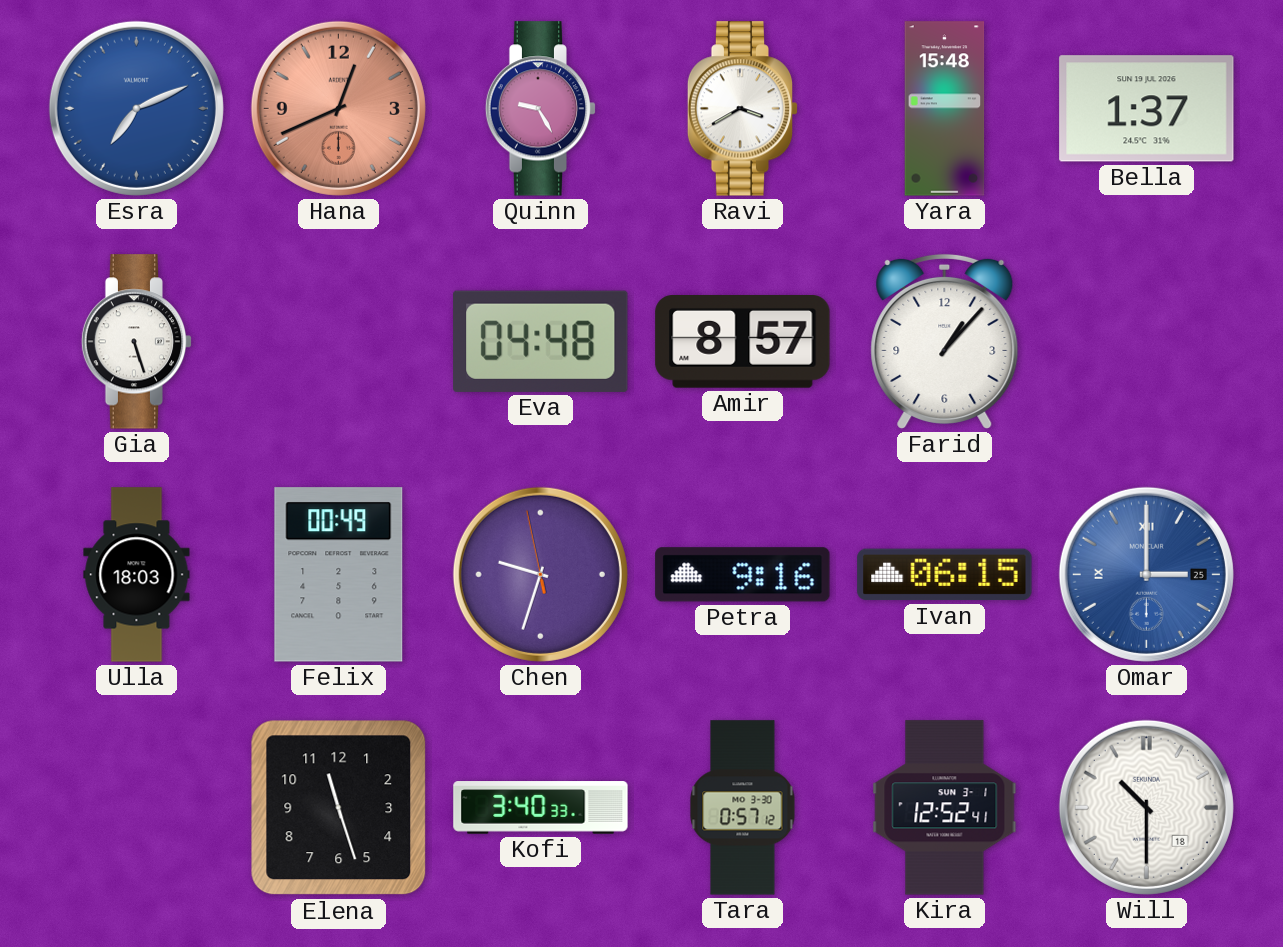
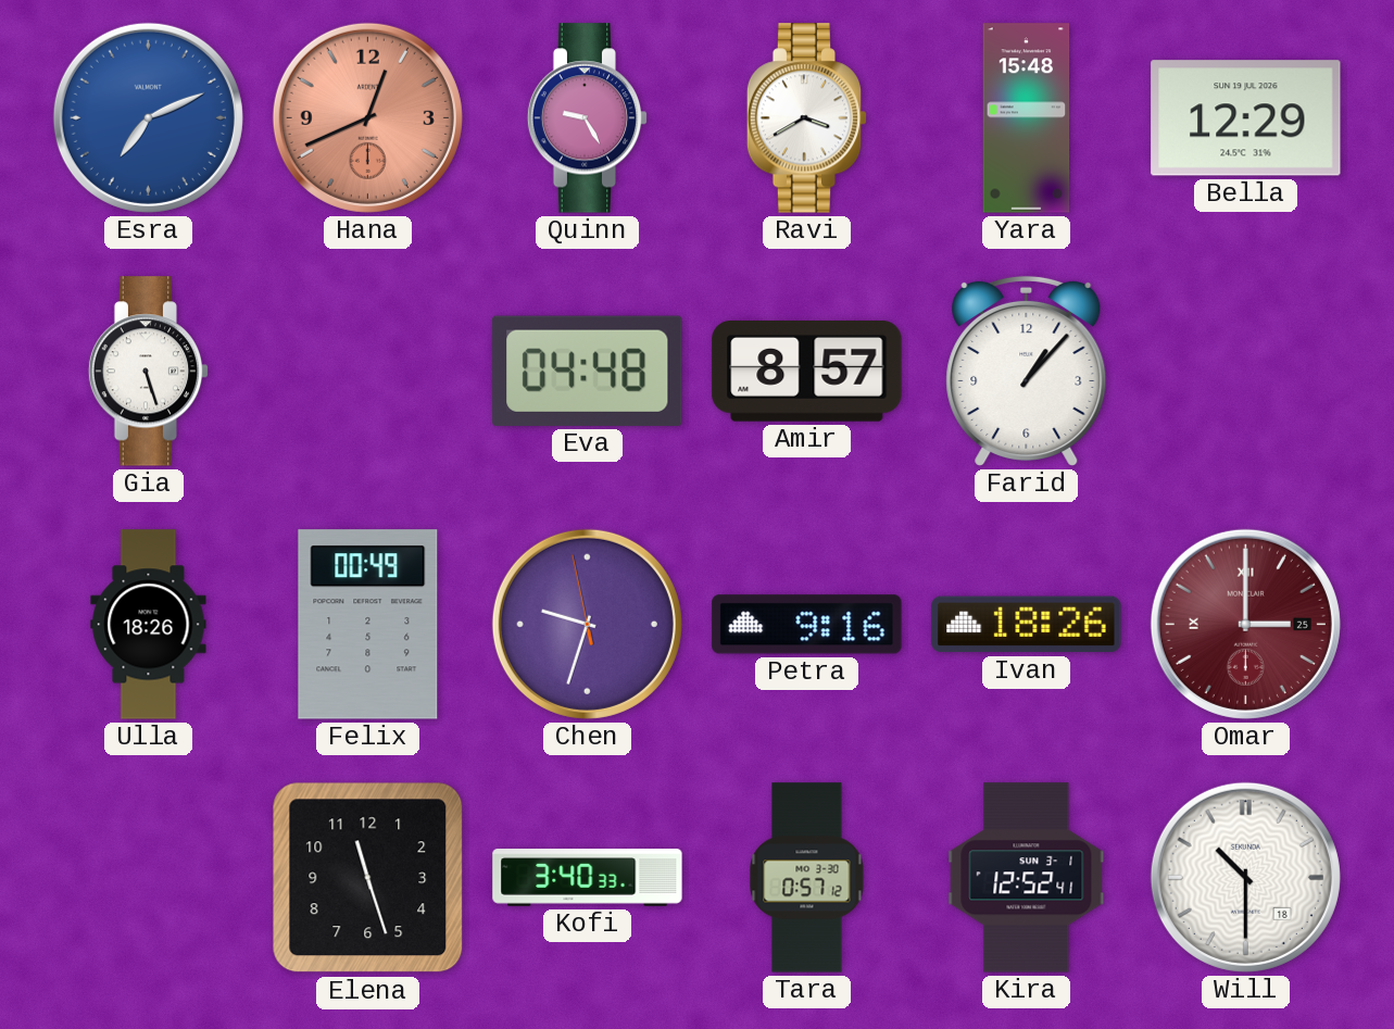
Bella: 1:37 -> 12:29 (1246, 118)
Ulla: 18:03 -> 18:26 (149, 625)
Ivan: 06:15 -> 18:26 (1027, 625)
Omar dial: blue -> burgundy (1245, 624)
